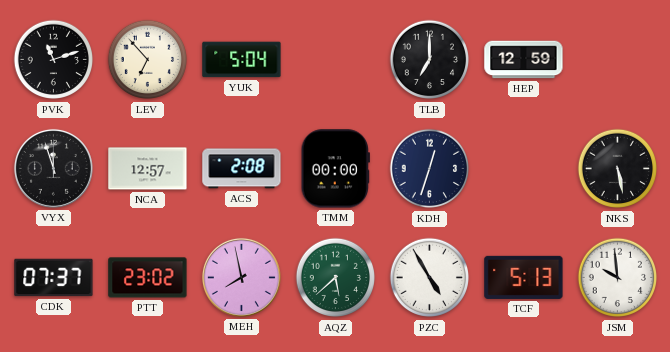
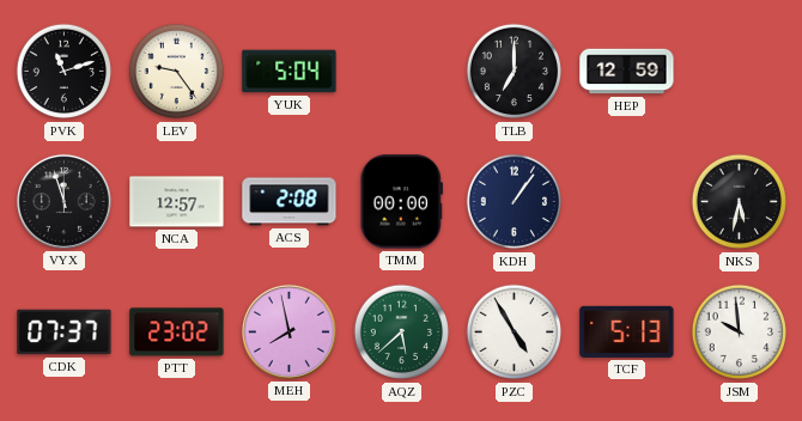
LEV: 6:53 -> 9:24 (177, 72)
KDH: 12:33 -> 1:06 (515, 202)
NKS: 5:28 -> 5:32 (740, 202)
